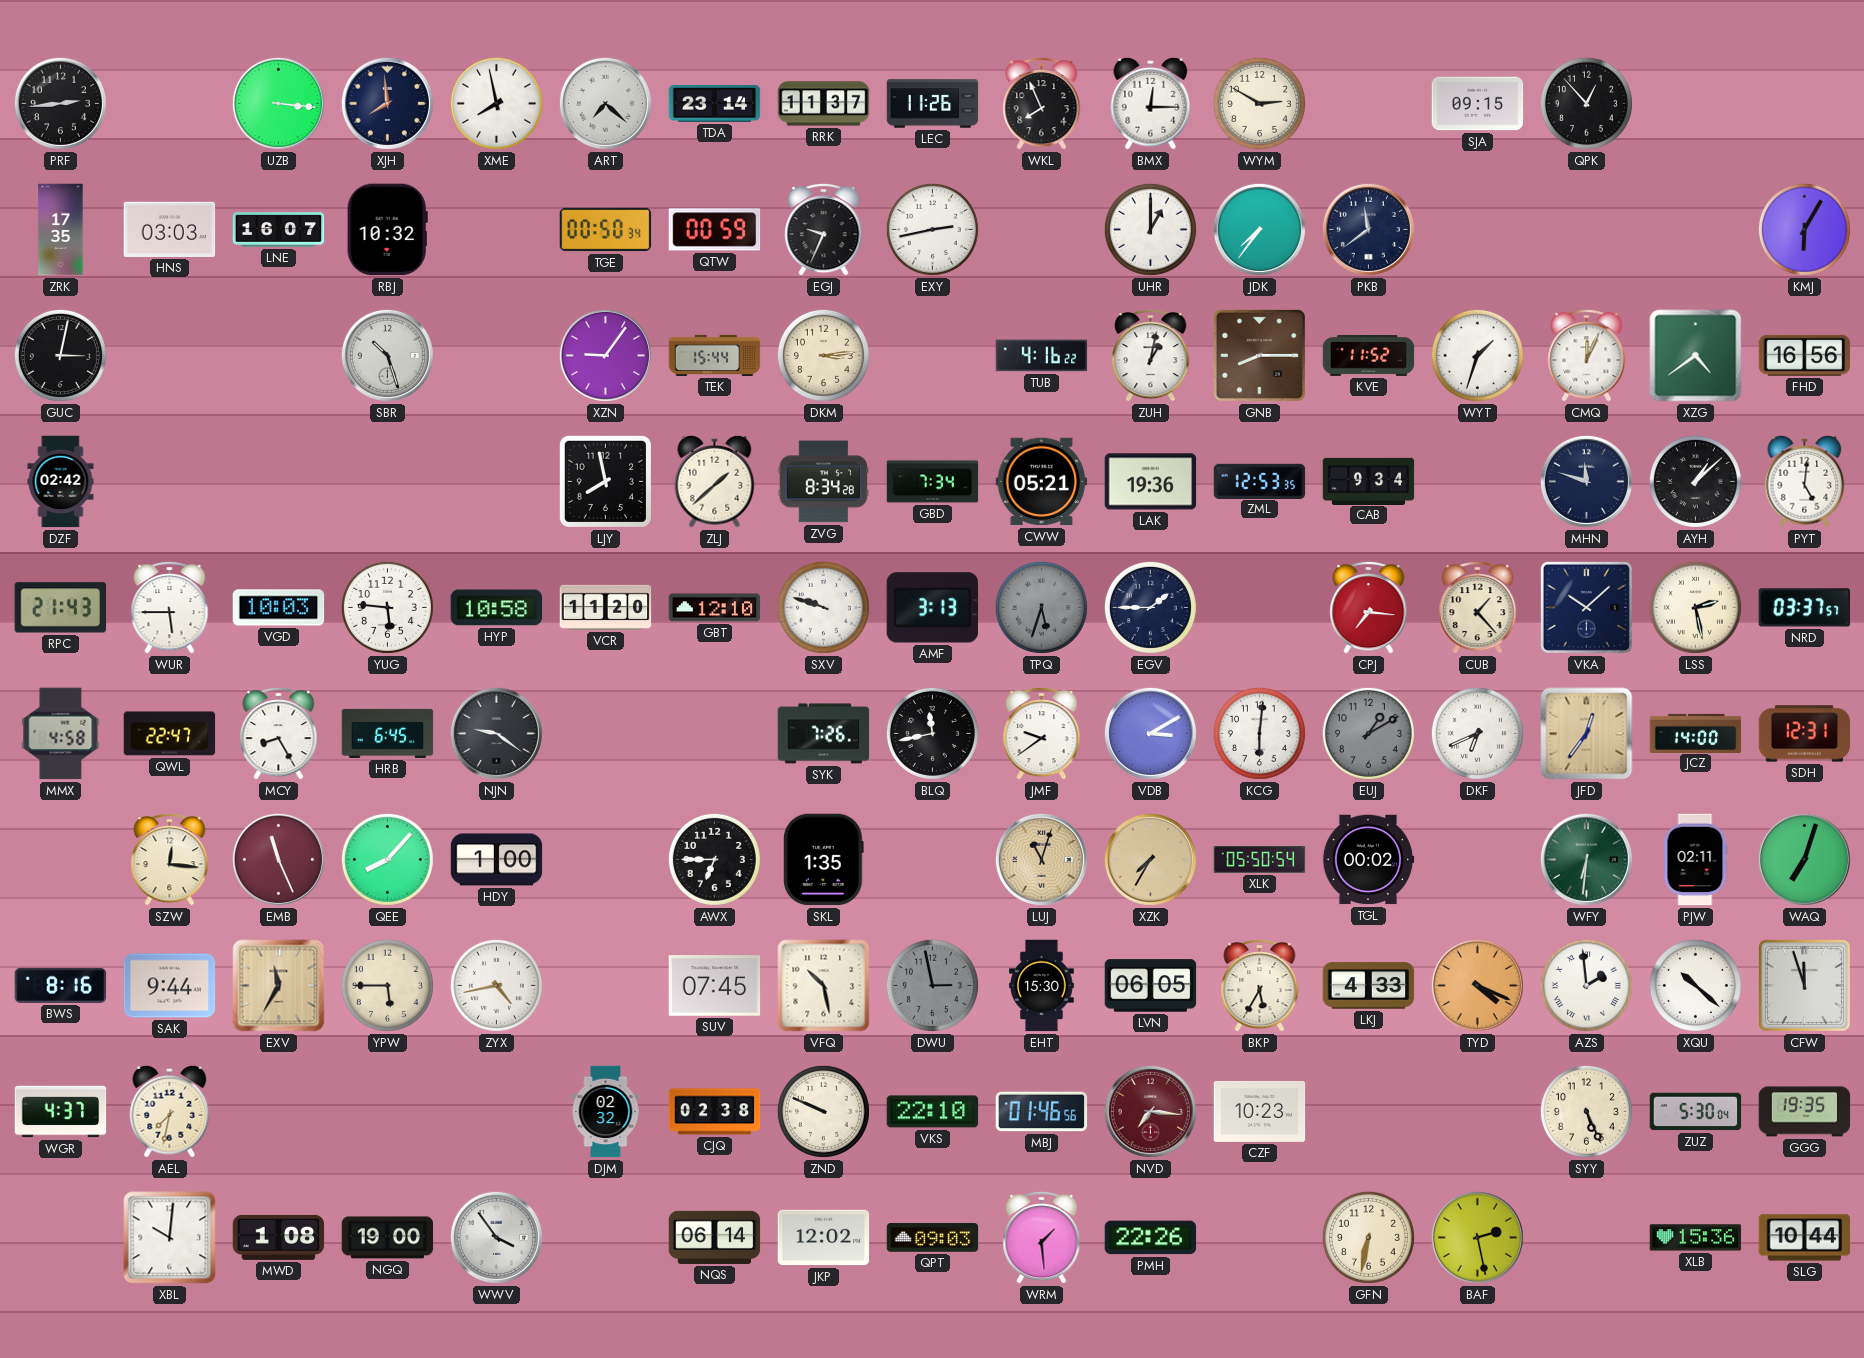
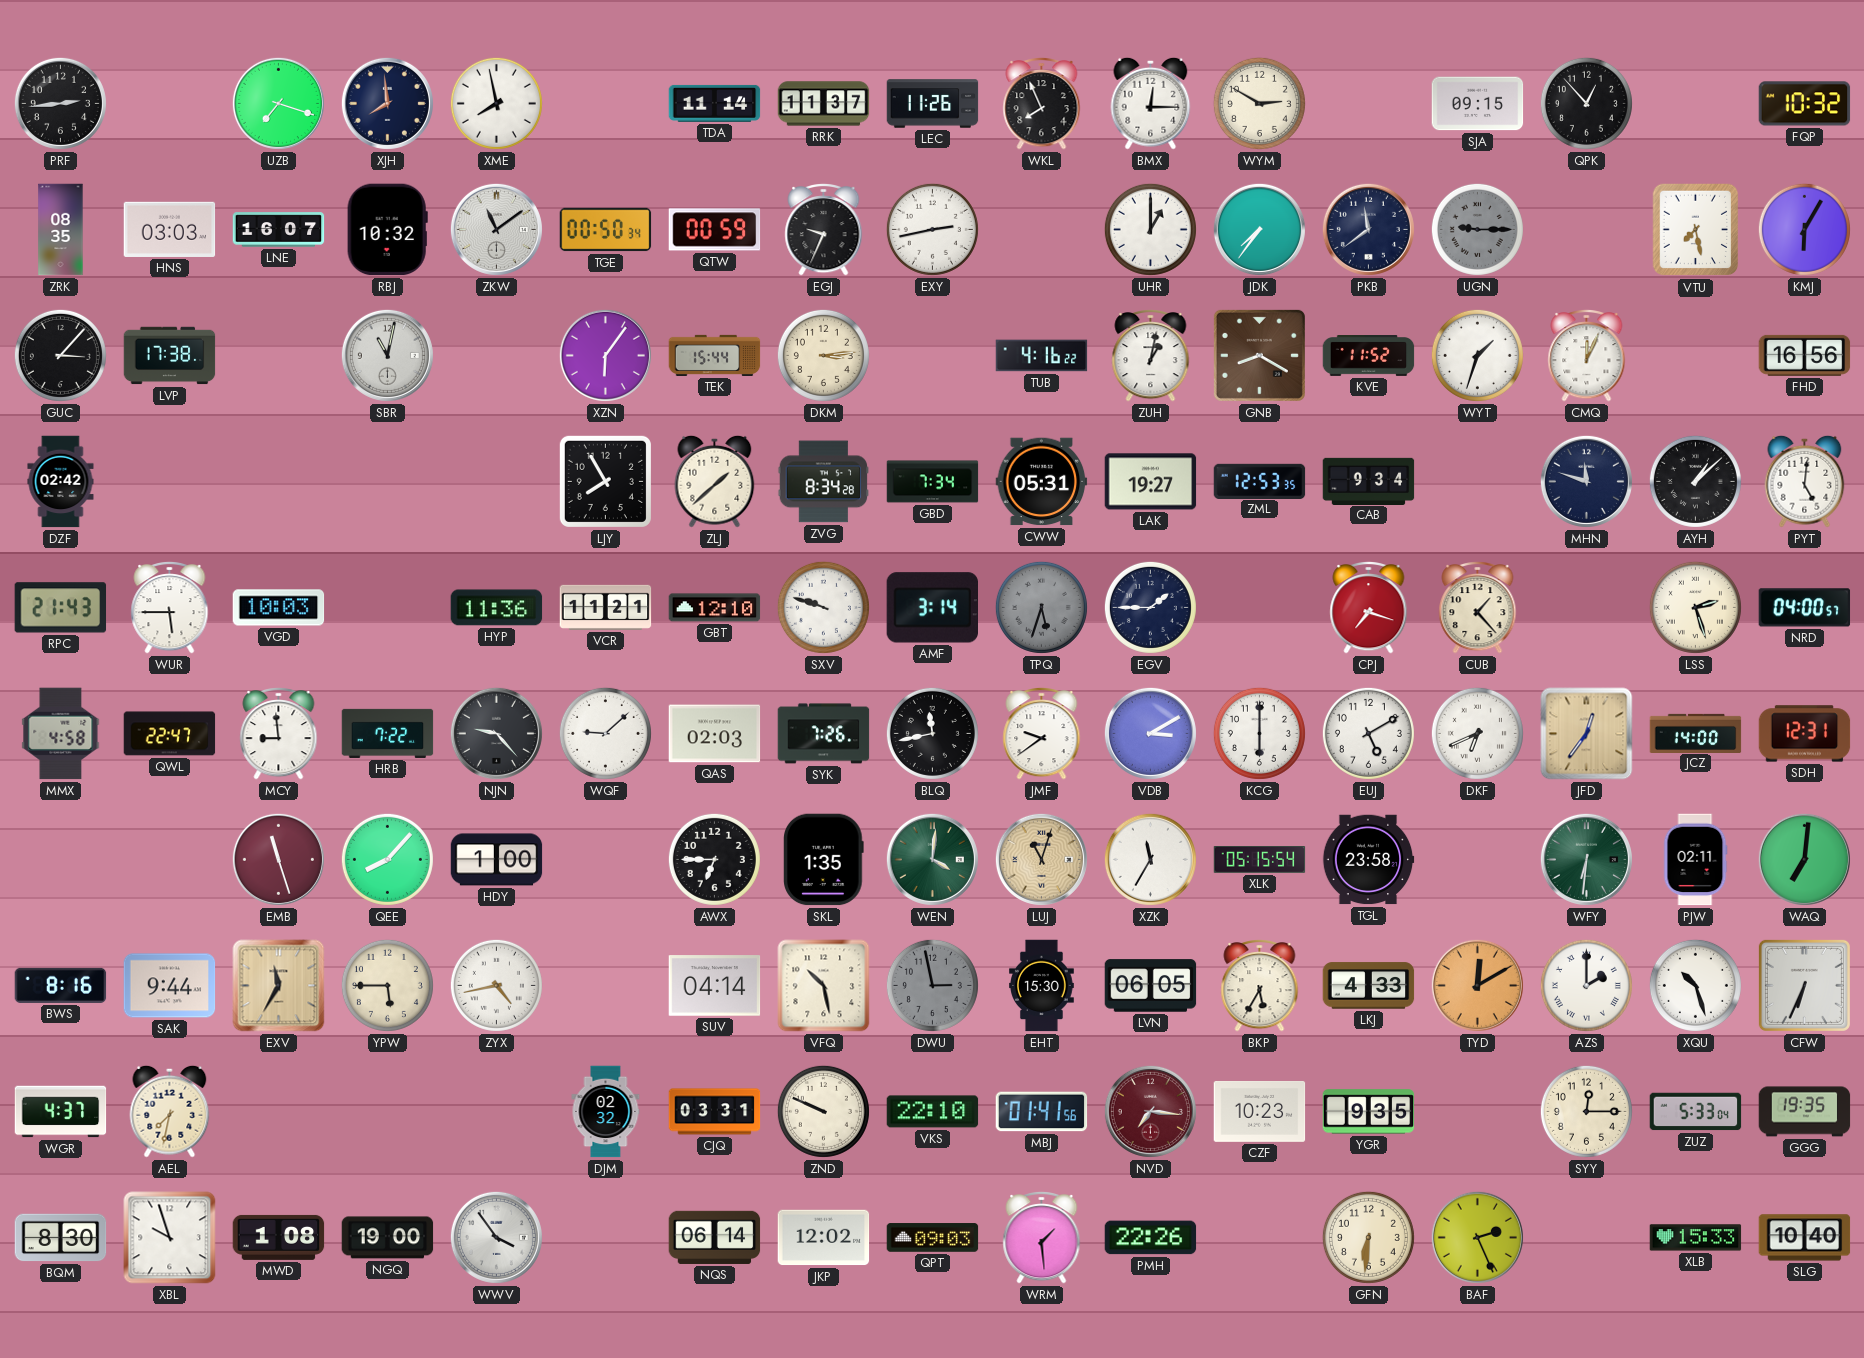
UZB: 3:16 -> 7:18 (278, 103)
ART: 7:22 -> none (605, 103)
TDA: 23:14 -> 11:14 (715, 103)
FQP: none -> 10:32 (1805, 104)
ZRK: 17:35 -> 08:35 (61, 230)
ZKW: none -> 11:09 (496, 229)
UGN: none -> 9:15 (1477, 229)
VTU: none -> 7:28 (1696, 230)
GUC: 3:02 -> 3:07 (60, 355)
LVP: none -> 17:38 (170, 356)
SBR: 10:27 -> 11:02 (387, 355)
XZN: 9:06 -> 6:06 (605, 355)
GNB: 8:15 -> 8:20 (1259, 355)
XZG: 4:39 -> none (1696, 356)
LJY: 7:58 -> 7:55 (605, 481)
CWW: 05:21 -> 05:31 (1042, 482)
LAK: 19:36 -> 19:27 (1151, 482)
YUG: 5:46 -> none (387, 607)
HYP: 10:58 -> 11:36 (497, 608)
VCR: 11:20 -> 11:21 (606, 607)
AMF: 3:13 -> 3:14 (932, 608)
CPJ: 7:16 -> 7:18 (1369, 607)
VKA: 10:08 -> none (1586, 607)
LSS: 2:28 -> 2:27 (1695, 607)
NRD: 03:37 -> 04:00 (1805, 608)
MCY: 8:25 -> 8:59 (279, 733)
HRB: 6:45 -> 7:22 (388, 733)
NJN: 9:21 -> 9:23 (496, 733)
WQF: none -> 9:08 (605, 733)
QAS: none -> 02:03 (715, 734)
KCG: 6:01 -> 6:00 (1259, 733)
EUJ: 1:10 -> 5:10 (1368, 733)
EUJ dial: grey -> white (1368, 733)
SZW: 12:16 -> none (170, 859)
EMB: 11:26 -> 11:27 (278, 859)
WEN: none -> 4:01 (932, 859)
XZK: 7:35 -> 11:35 (1150, 859)
XZK dial: champagne -> white (1150, 859)
XLK: 05:50 -> 05:15 (1260, 860)
TGL: 00:02 -> 23:58 (1368, 860)
WAQ: 7:03 -> 7:01 (1804, 859)
SUV: 07:45 -> 04:14 (715, 986)
TYD: 4:19 -> 12:10 (1477, 985)
AZS: 1:59 -> 2:00 (1586, 985)
XQU: 10:22 -> 10:27 (1695, 985)
CFW: 11:57 -> 6:34 (1804, 985)
CJQ: 02:38 -> 03:31 (715, 1112)
MBJ: 01:46 -> 01:41 (1042, 1112)
YGR: none -> 9:35 (1369, 1112)
SYY: 5:26 -> 12:15 (1586, 1111)
ZUZ: 5:30 -> 5:33 (1696, 1112)
BQM: none -> 8:30 (61, 1238)
XBL: 10:01 -> 9:57 (170, 1238)
GFN: 6:32 -> 6:31 (1368, 1237)
BAF: 2:28 -> 2:26 (1477, 1237)
XLB: 15:36 -> 15:33 (1696, 1238)
SLG: 10:44 -> 10:40 (1805, 1238)
